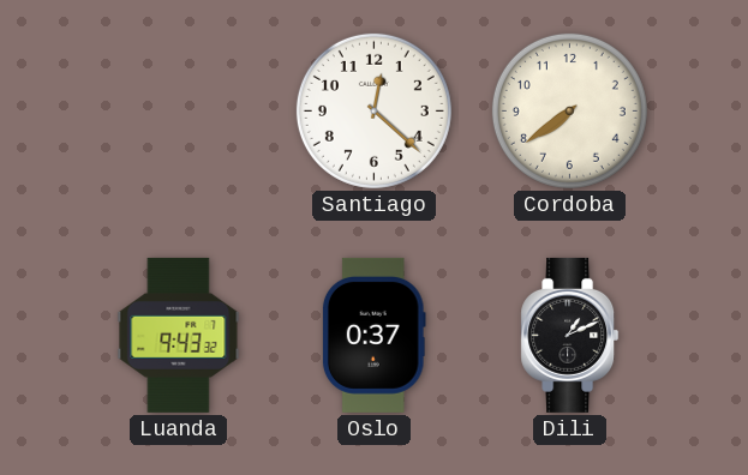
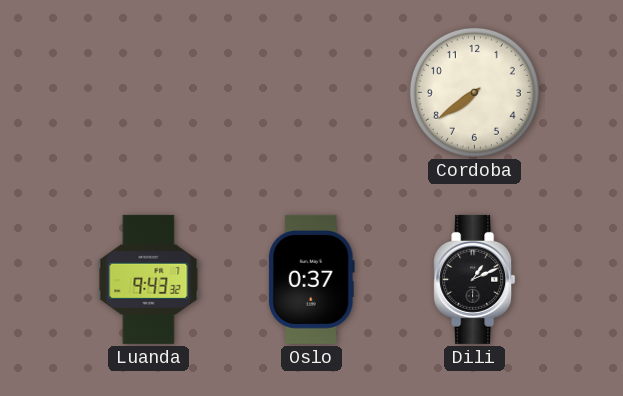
Santiago: 12:22 -> none (373, 110)
